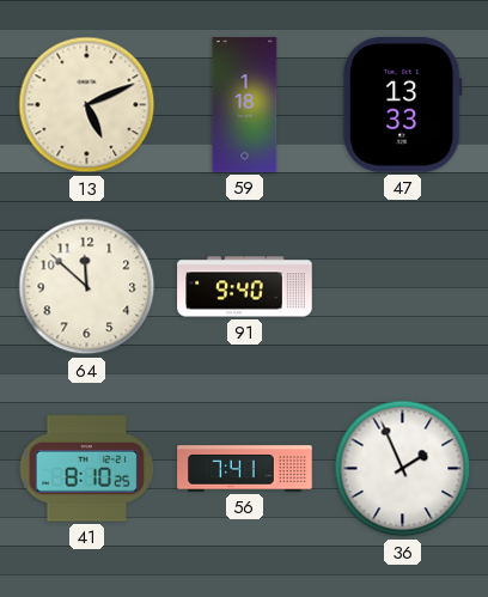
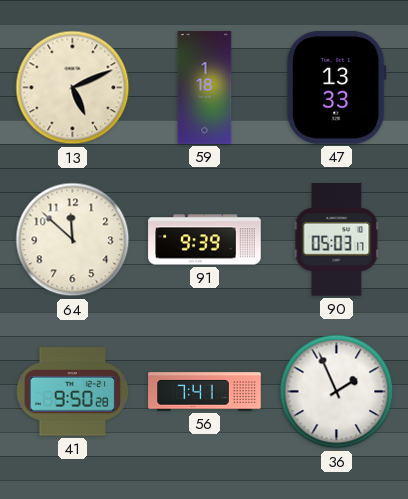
91: 9:40 -> 9:39 (205, 240)
90: none -> 05:03 (337, 240)
41: 8:10 -> 9:50 (73, 392)
